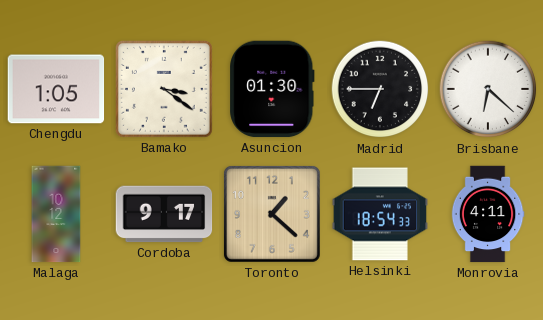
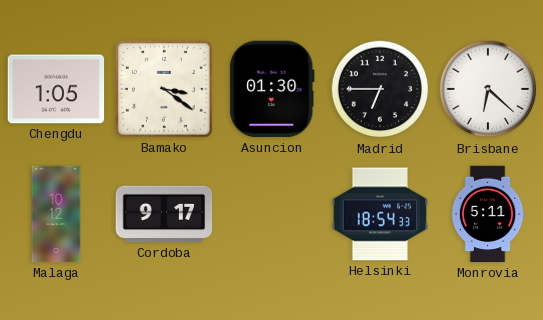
Toronto: 1:22 -> none (272, 214)
Monrovia: 4:11 -> 5:11 (488, 214)
